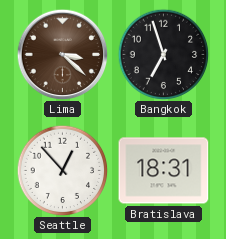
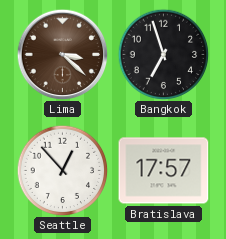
Bratislava: 18:31 -> 17:57 (164, 171)
